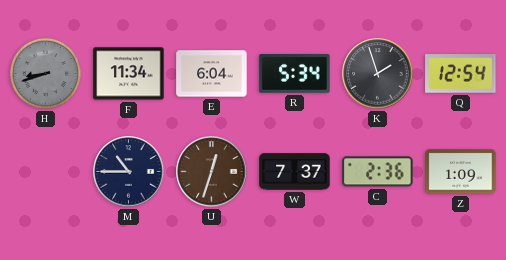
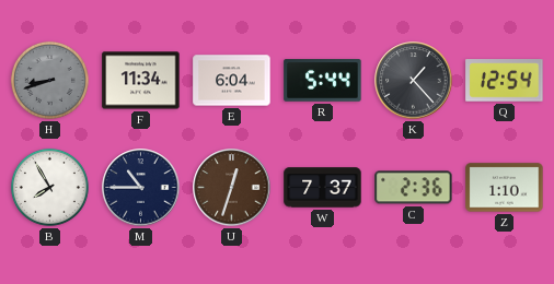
R: 5:34 -> 5:44 (323, 81)
K: 1:57 -> 1:23 (414, 81)
B: none -> 7:55 (49, 187)
Z: 1:09 -> 1:10 (505, 188)
